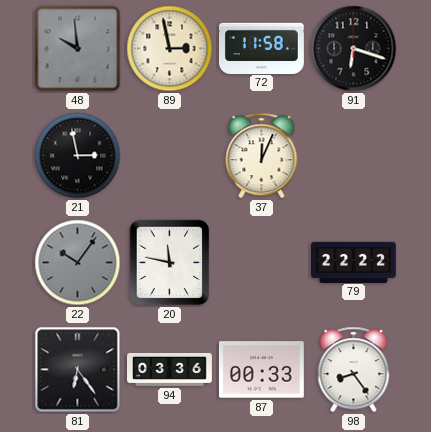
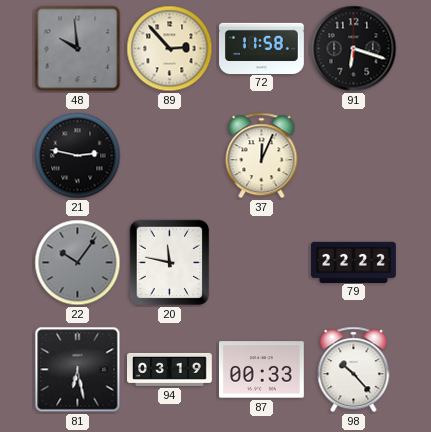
89: 2:58 -> 2:53 (170, 49)
21: 2:58 -> 2:47 (78, 156)
81: 6:24 -> 6:28 (78, 370)
94: 03:36 -> 03:19 (170, 369)
98: 8:24 -> 10:23 (354, 370)
